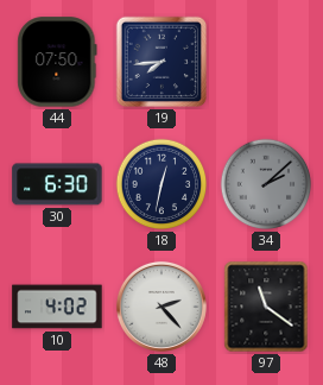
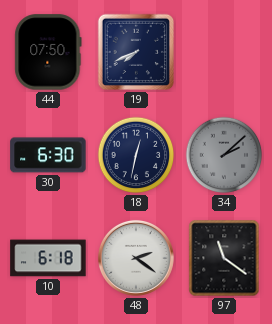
19: 7:44 -> 7:41 (136, 52)
10: 4:02 -> 6:18 (48, 258)
48: 2:23 -> 2:21 (136, 258)
